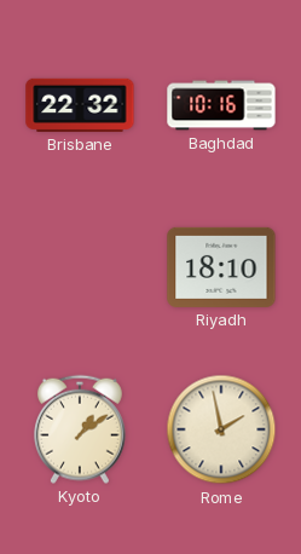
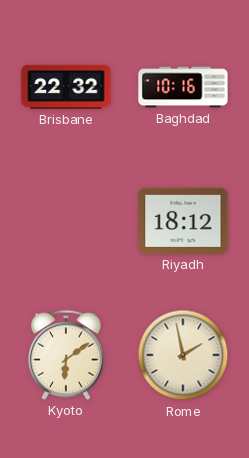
Riyadh: 18:10 -> 18:12 (183, 221)
Kyoto: 1:09 -> 6:09 (66, 355)
